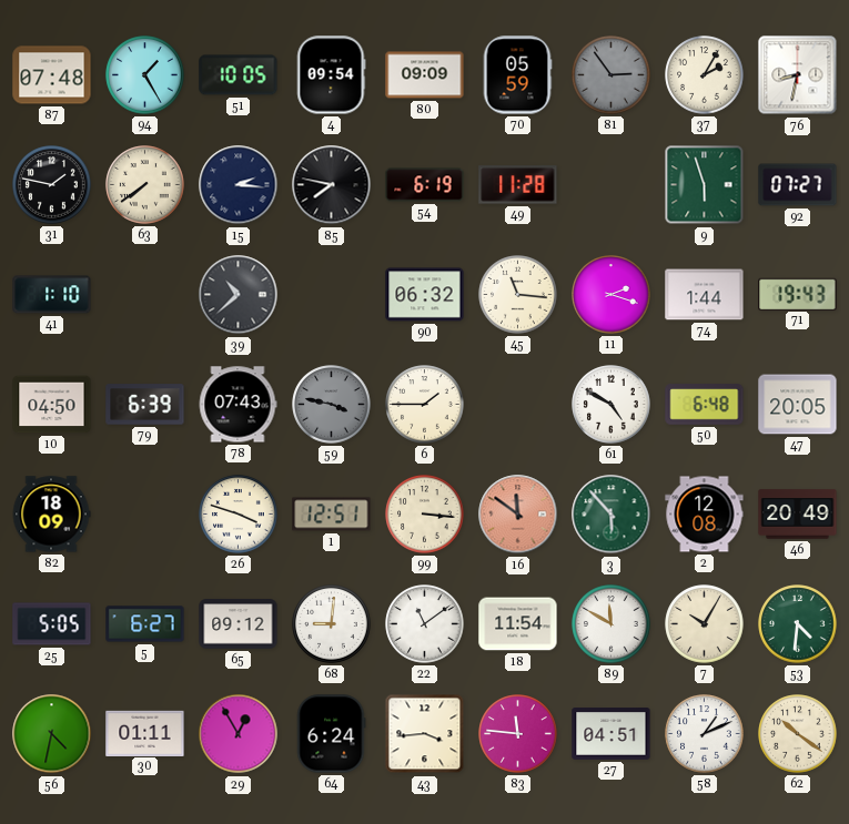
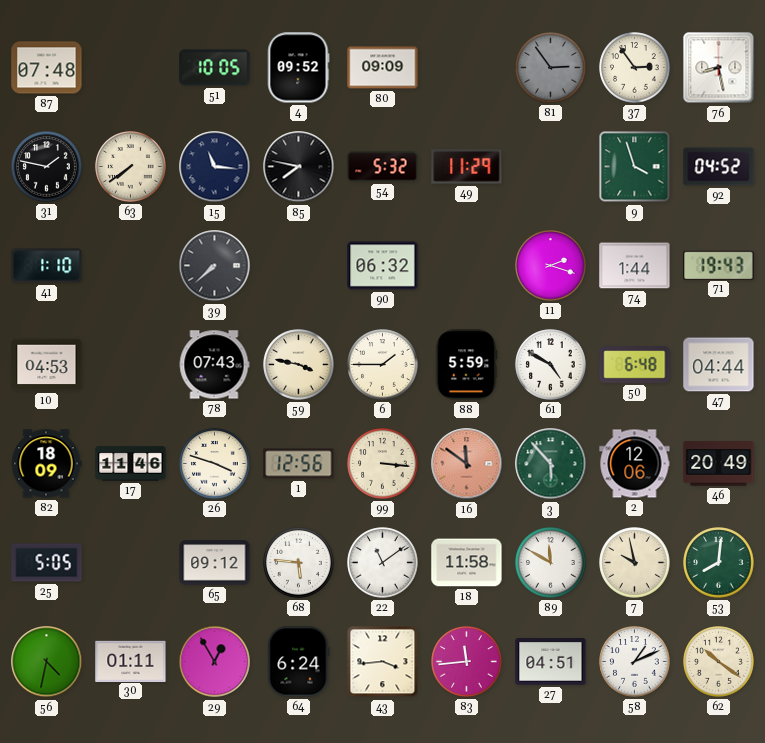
94: 1:25 -> none (145, 75)
4: 09:54 -> 09:52 (298, 68)
70: 05:59 -> none (517, 75)
37: 2:05 -> 2:54 (635, 68)
76: 8:32 -> 8:28 (719, 68)
15: 2:16 -> 11:16 (215, 167)
54: 6:19 -> 5:32 (383, 167)
49: 11:28 -> 11:29 (467, 167)
9: 5:57 -> 3:57 (635, 167)
92: 07:27 -> 04:52 (719, 167)
39: 10:38 -> 7:38 (215, 266)
45: 11:16 -> none (518, 295)
10: 04:50 -> 04:53 (47, 365)
79: 6:39 -> none (145, 405)
59 dial: grey -> cream (299, 365)
88: none -> 5:59 (466, 365)
47: 20:05 -> 04:44 (719, 365)
17: none -> 11:46 (131, 464)
1: 12:51 -> 12:56 (299, 464)
2: 12:08 -> 12:06 (635, 464)
5: 6:27 -> none (145, 624)
68: 9:01 -> 5:46 (299, 563)
18: 11:54 -> 11:58 (467, 563)
7: 10:05 -> 9:58 (635, 563)
53: 4:31 -> 8:01 (719, 563)
83: 11:46 -> 11:44 (467, 662)
